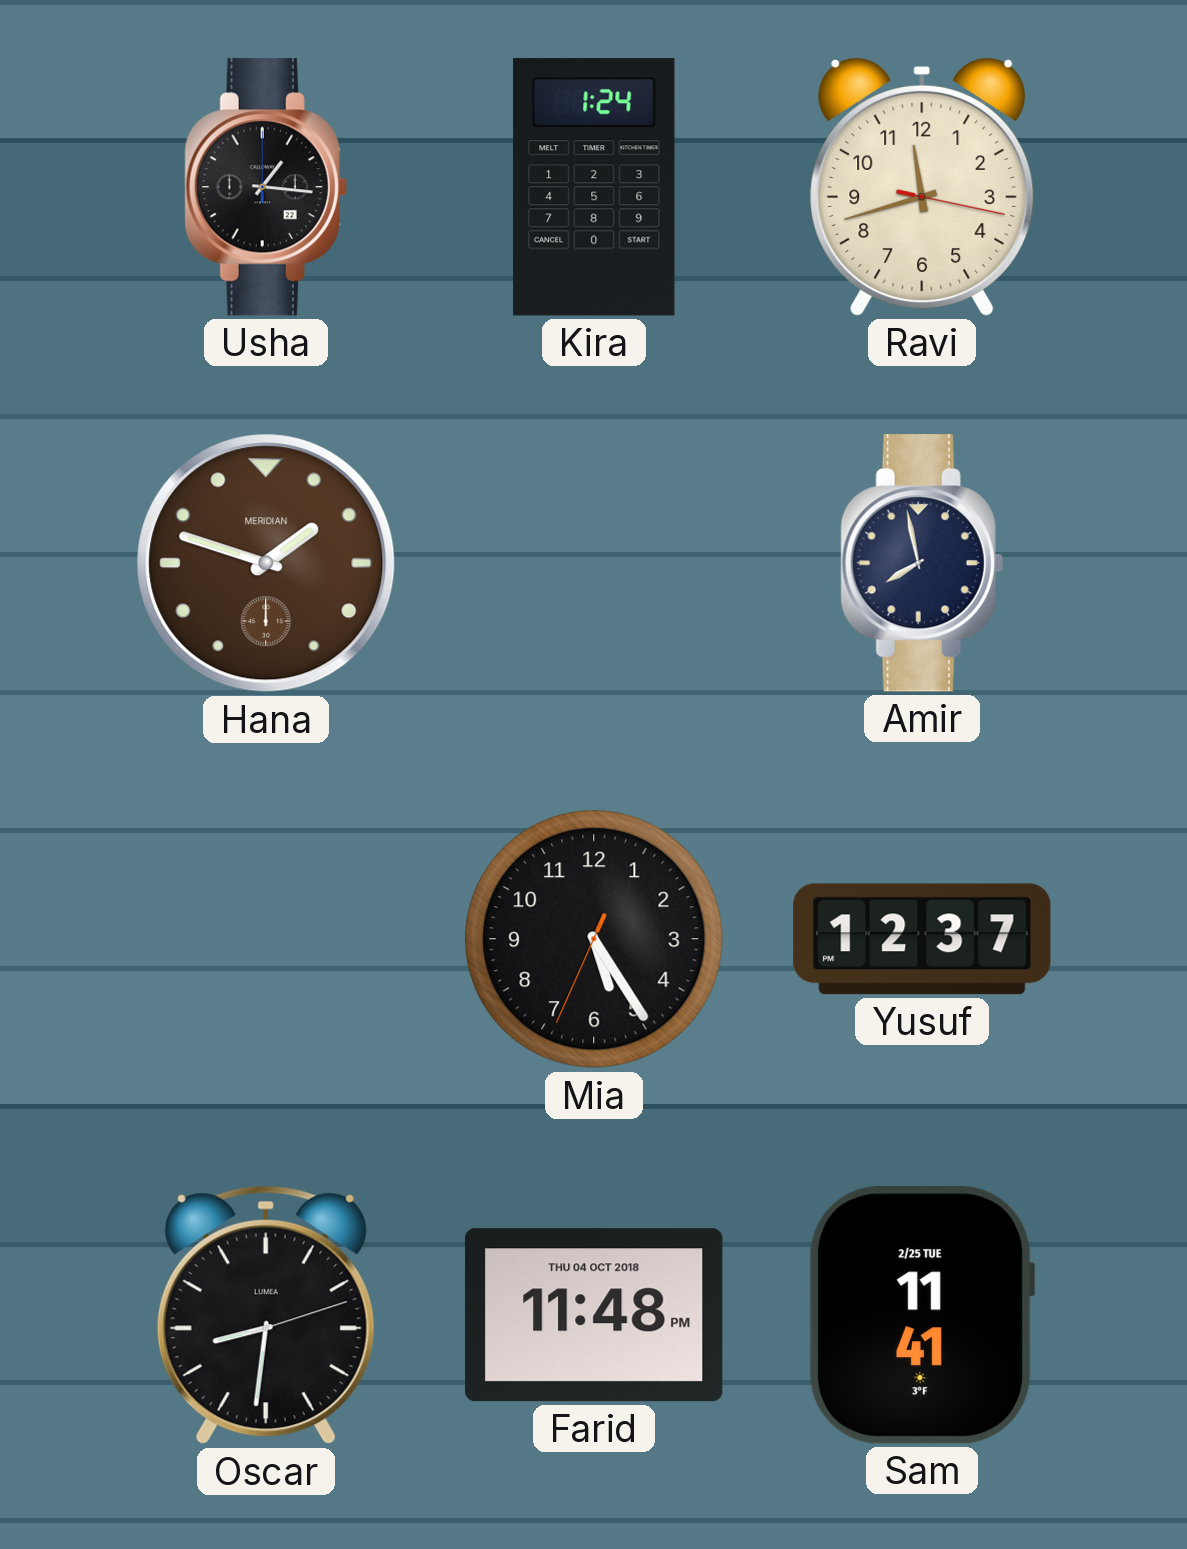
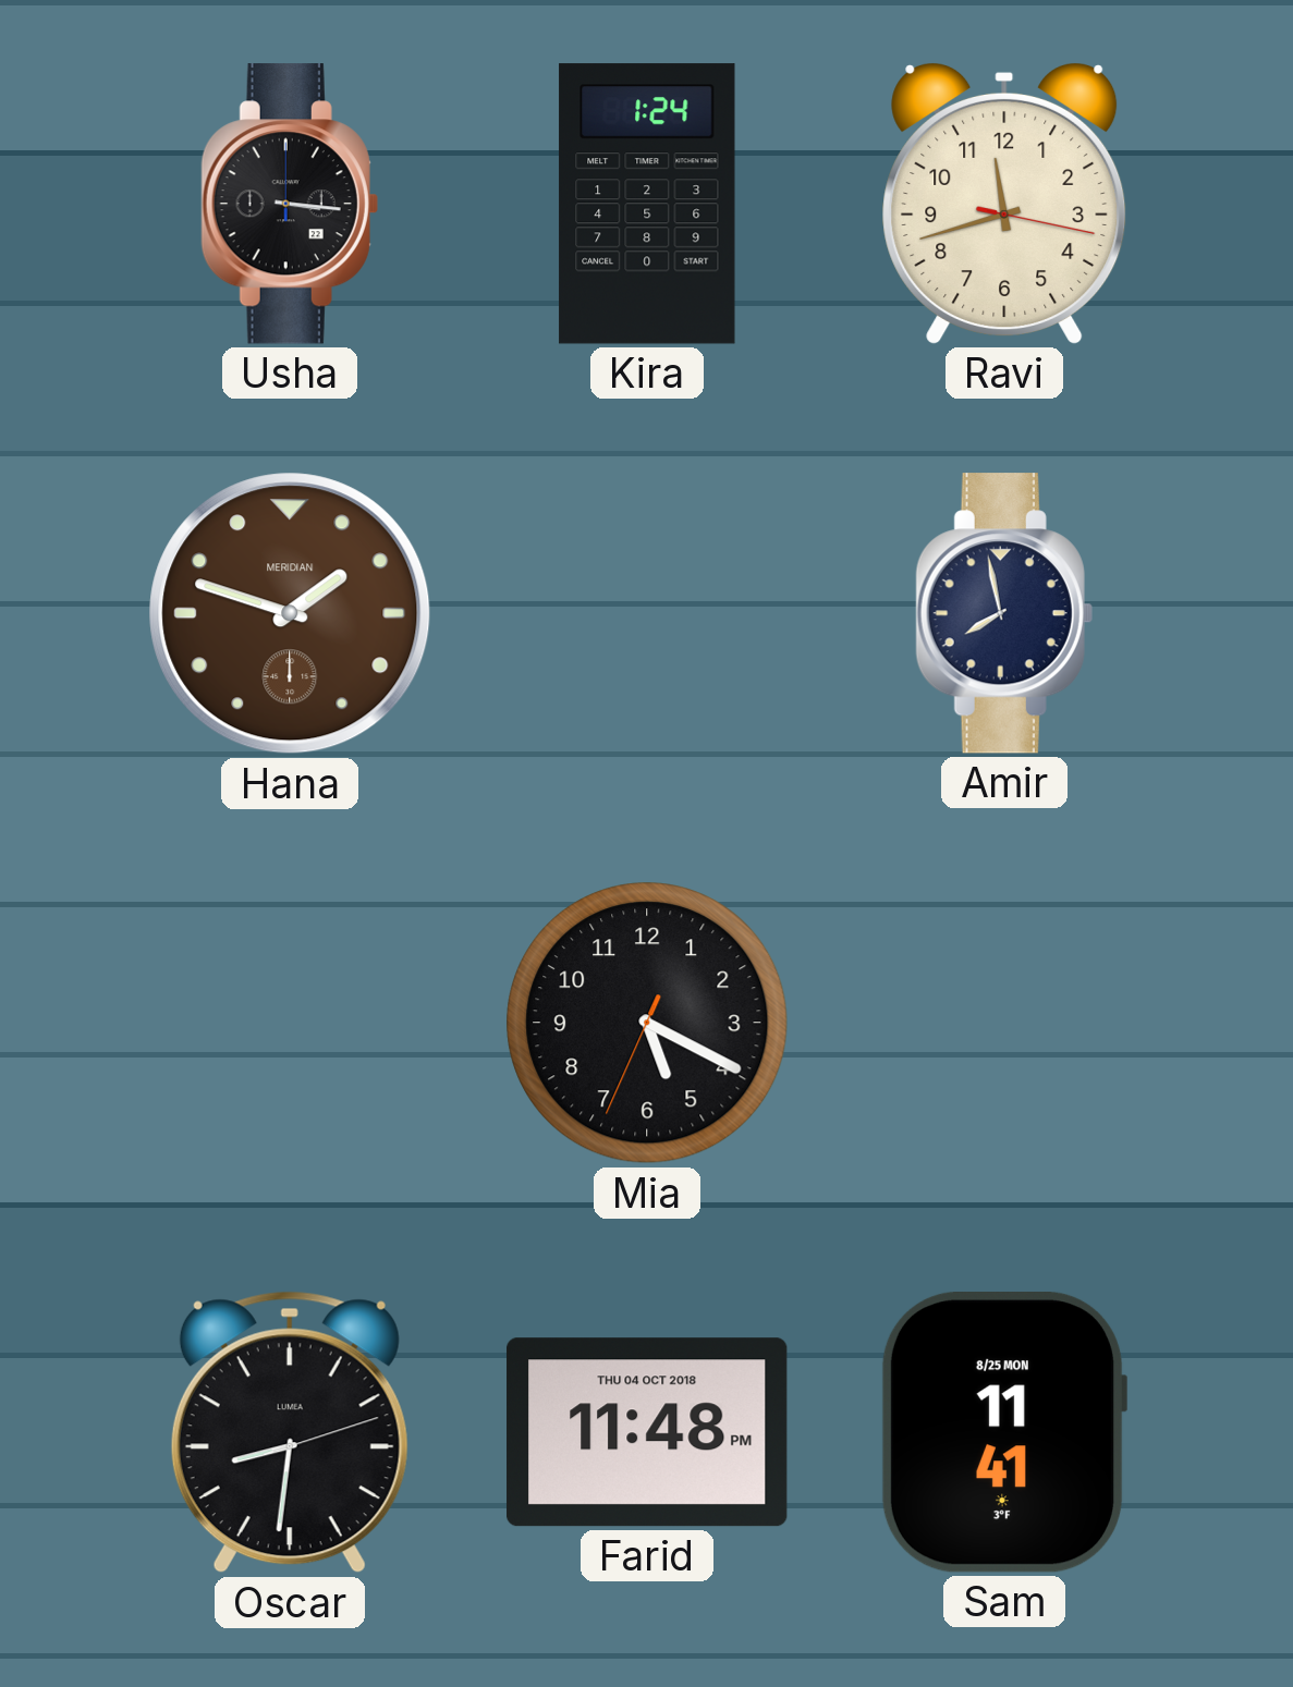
Usha: 1:16 -> 3:16 (290, 204)
Mia: 5:24 -> 5:19 (647, 1023)
Yusuf: 12:37 -> none (922, 939)
Sam date: 2/25 TUE -> 8/25 MON (1004, 1432)
